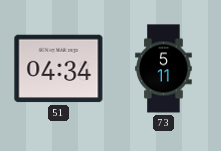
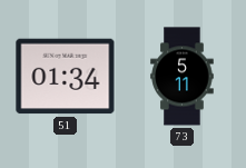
51: 04:34 -> 01:34 (66, 77)
